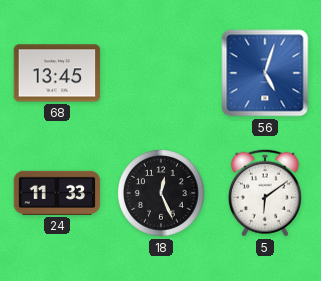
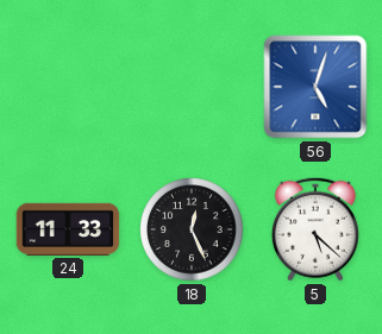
68: 13:45 -> none (57, 73)
5: 6:09 -> 5:22 (315, 229)
